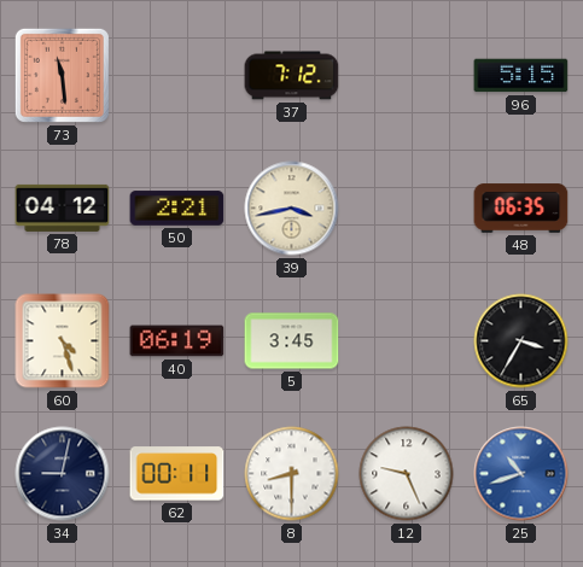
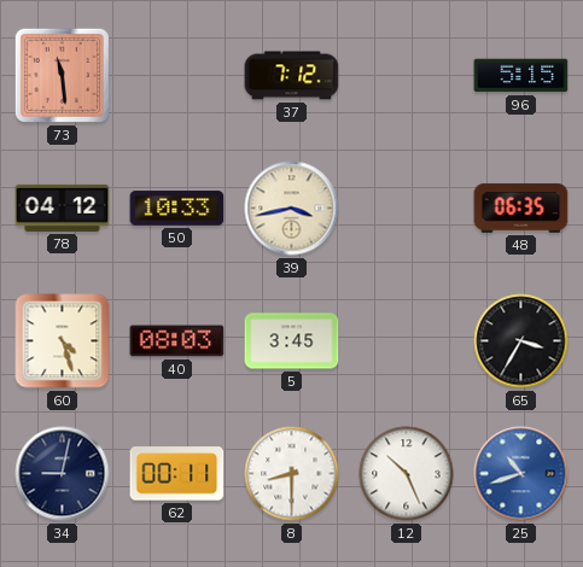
50: 2:21 -> 10:33 (177, 209)
40: 06:19 -> 08:03 (177, 341)
12: 9:26 -> 10:26 (407, 474)
